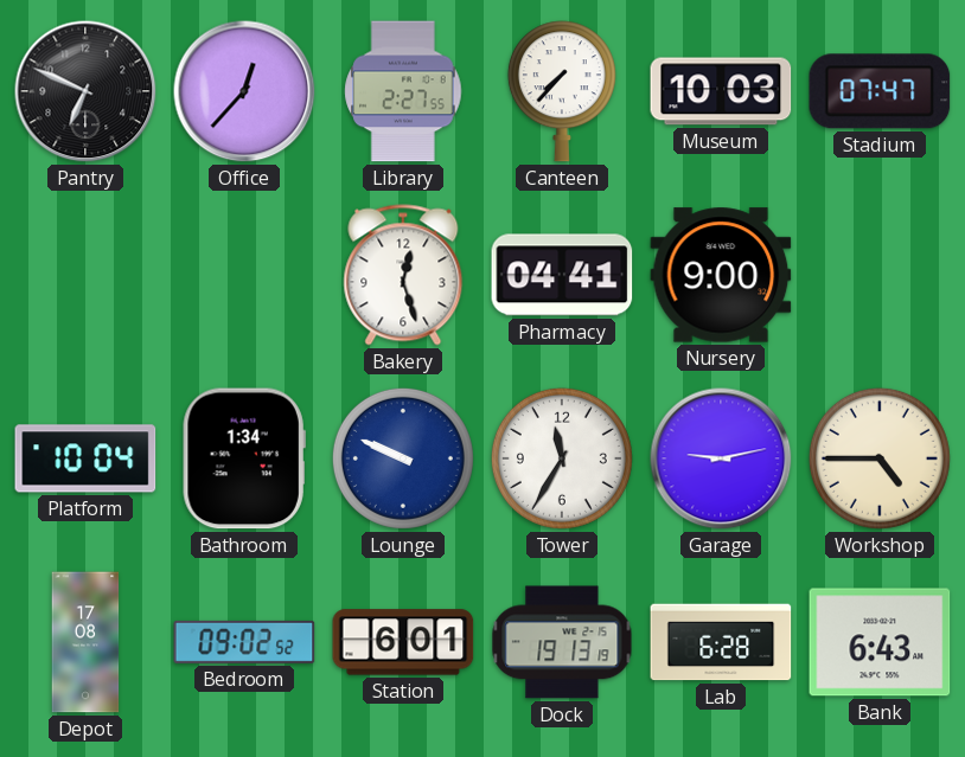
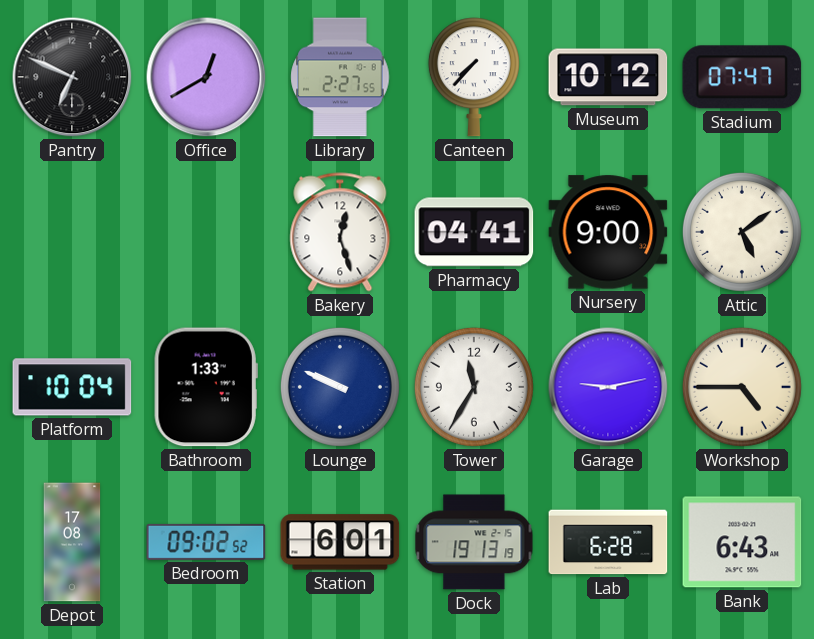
Office: 12:37 -> 12:40 (206, 77)
Museum: 10:03 -> 10:12 (608, 77)
Attic: none -> 5:09 (742, 232)
Bathroom: 1:34 -> 1:33 (206, 387)
